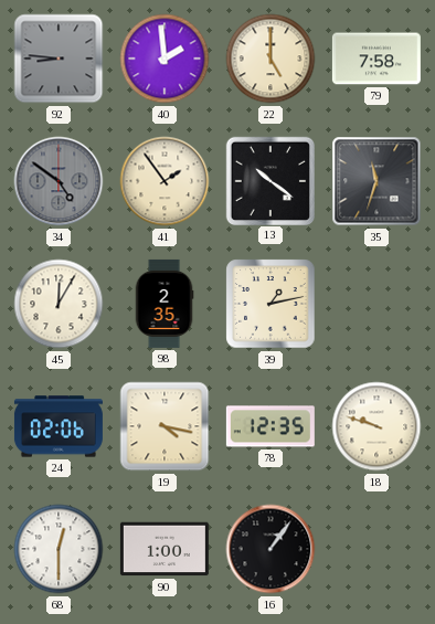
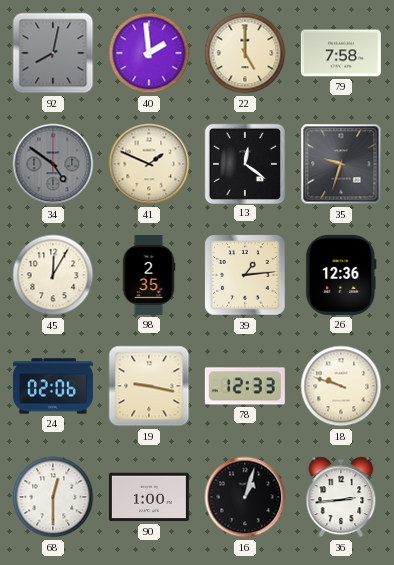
92: 8:46 -> 8:02 (53, 53)
41: 1:54 -> 1:49 (149, 164)
13: 10:21 -> 12:21 (244, 163)
35: 11:33 -> 9:33 (341, 164)
39: 1:13 -> 1:14 (245, 275)
26: none -> 12:36 (341, 275)
19: 4:17 -> 9:17 (149, 386)
78: 12:35 -> 12:33 (245, 386)
16: 1:06 -> 1:03 (245, 497)
36: none -> 2:44 (341, 497)
